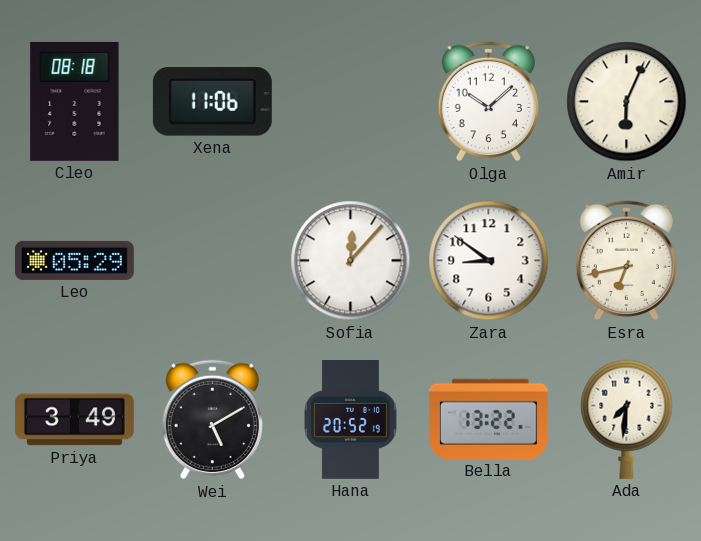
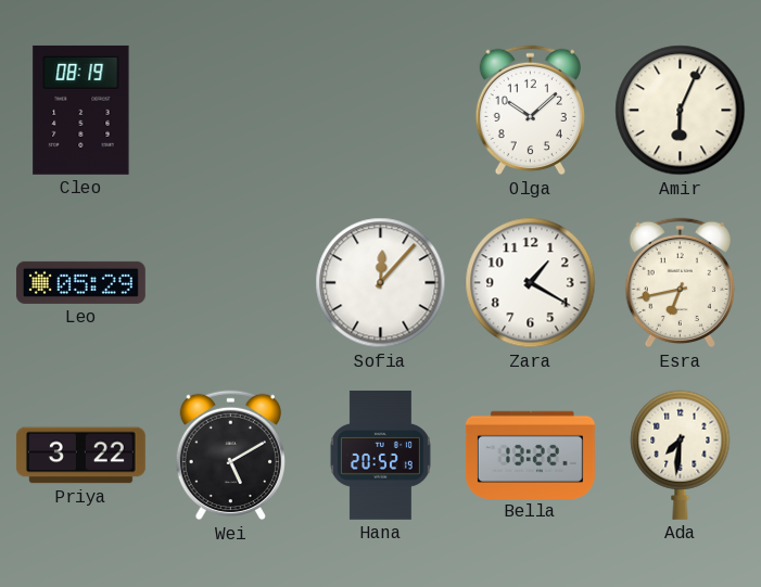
Cleo: 08:18 -> 08:19 (81, 110)
Xena: 11:06 -> none (212, 102)
Zara: 8:51 -> 1:20 (531, 283)
Priya: 3:49 -> 3:22 (80, 456)
